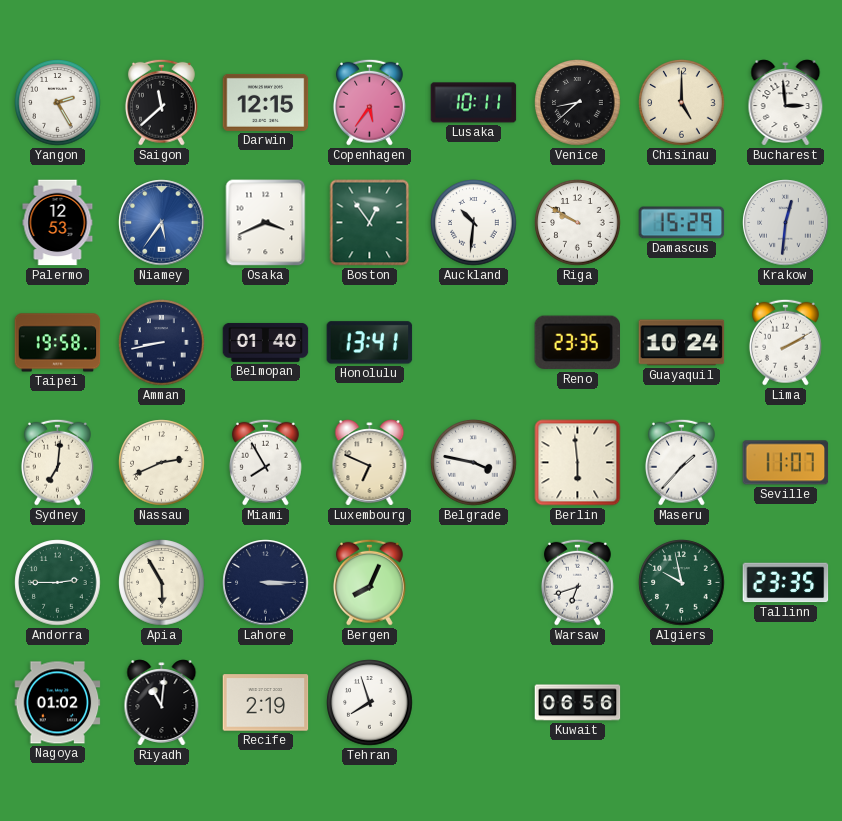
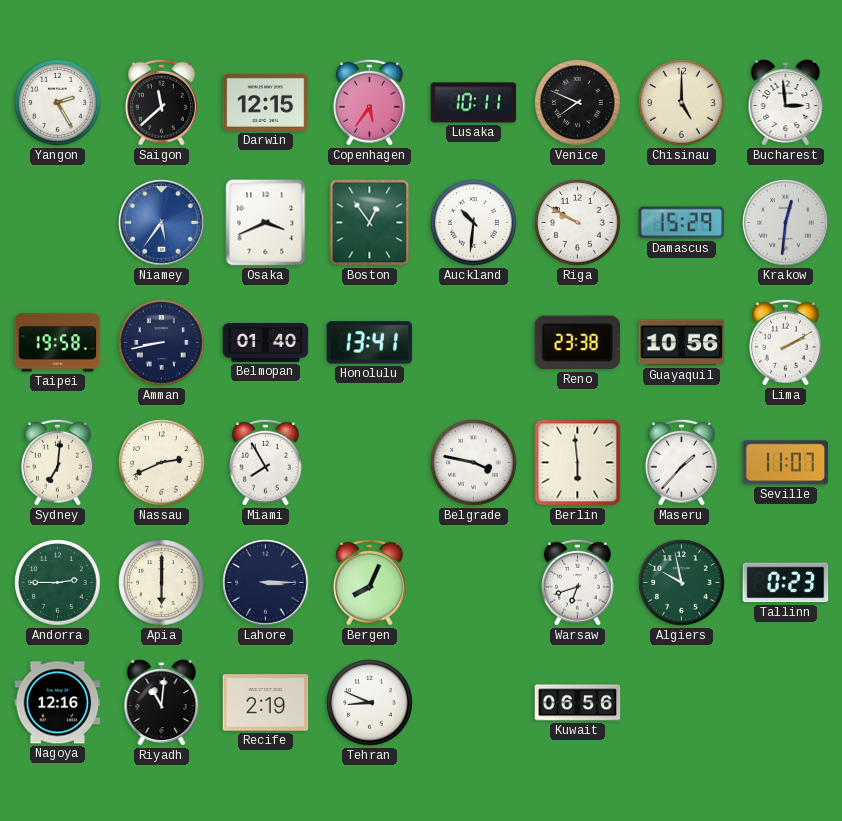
Venice: 8:38 -> 7:49 (578, 103)
Palermo: 12:53 -> none (58, 223)
Reno: 23:35 -> 23:38 (577, 343)
Guayaquil: 10:24 -> 10:56 (682, 343)
Luxembourg: 6:49 -> none (370, 463)
Apia: 5:55 -> 6:00 (162, 583)
Tallinn: 23:35 -> 0:23 (786, 583)
Nagoya: 01:02 -> 12:16 (58, 703)
Tehran: 7:57 -> 8:49 (370, 703)
